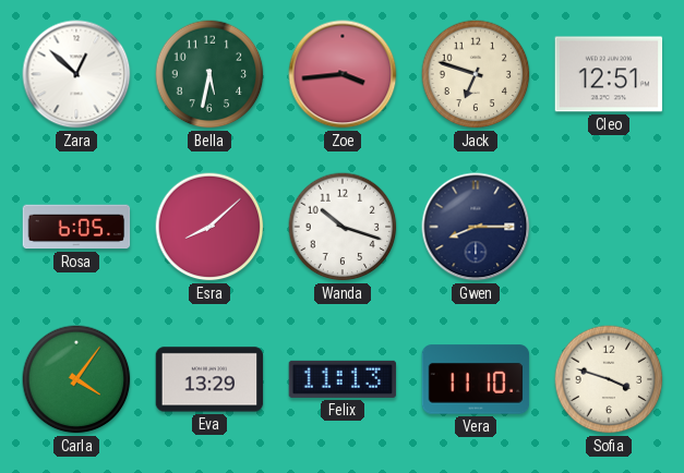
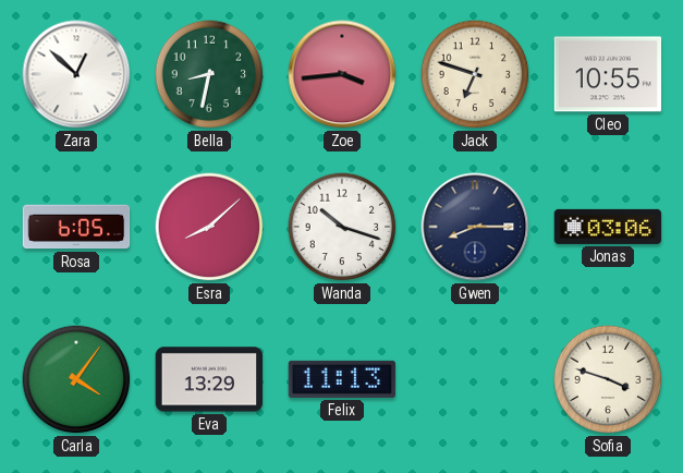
Bella: 5:32 -> 8:32 (209, 74)
Cleo: 12:51 -> 10:55 (608, 74)
Jonas: none -> 03:06 (608, 227)
Vera: 11:10 -> none (476, 379)
